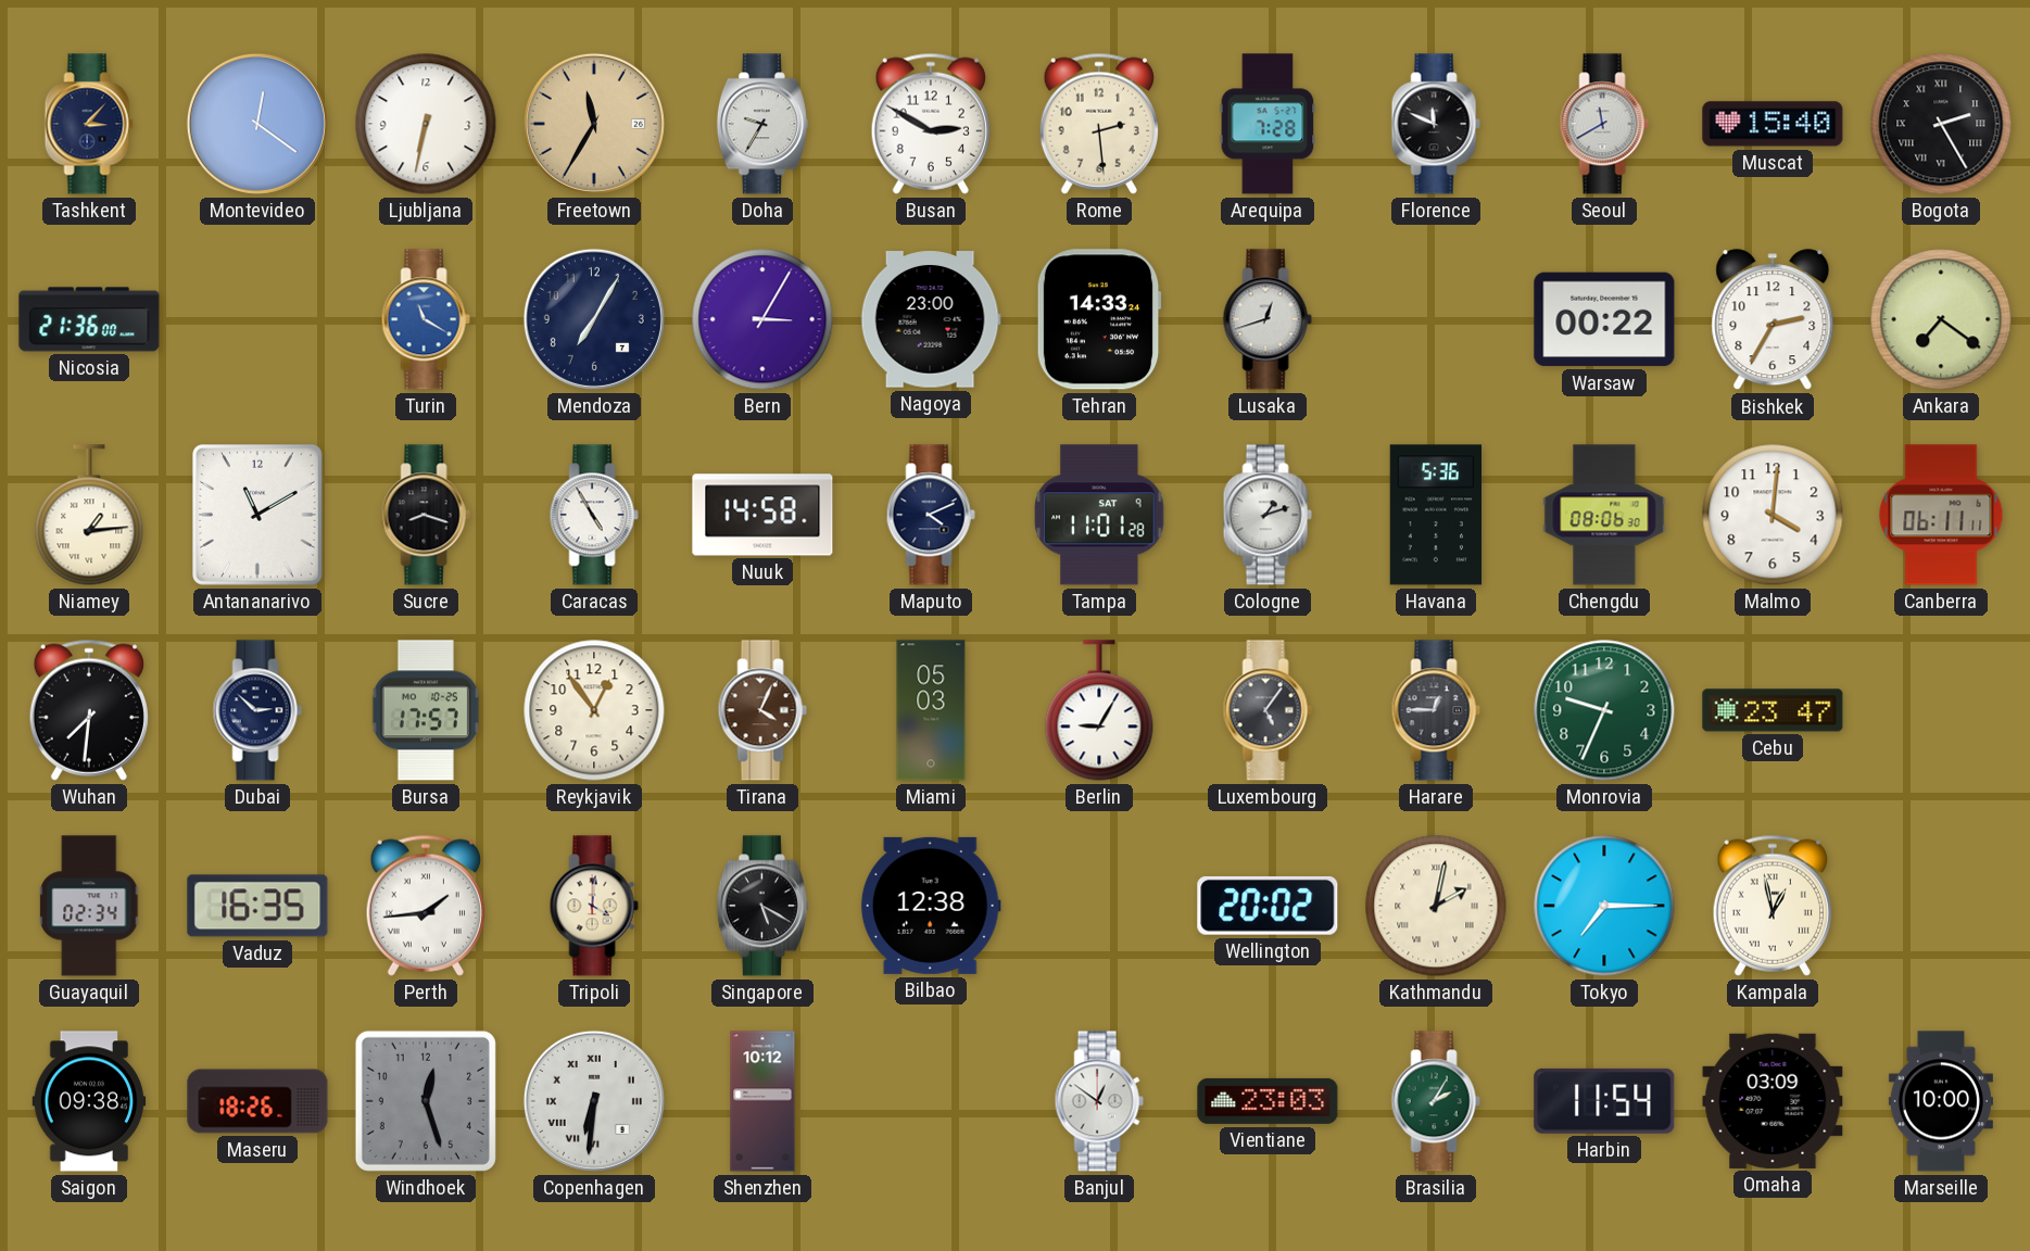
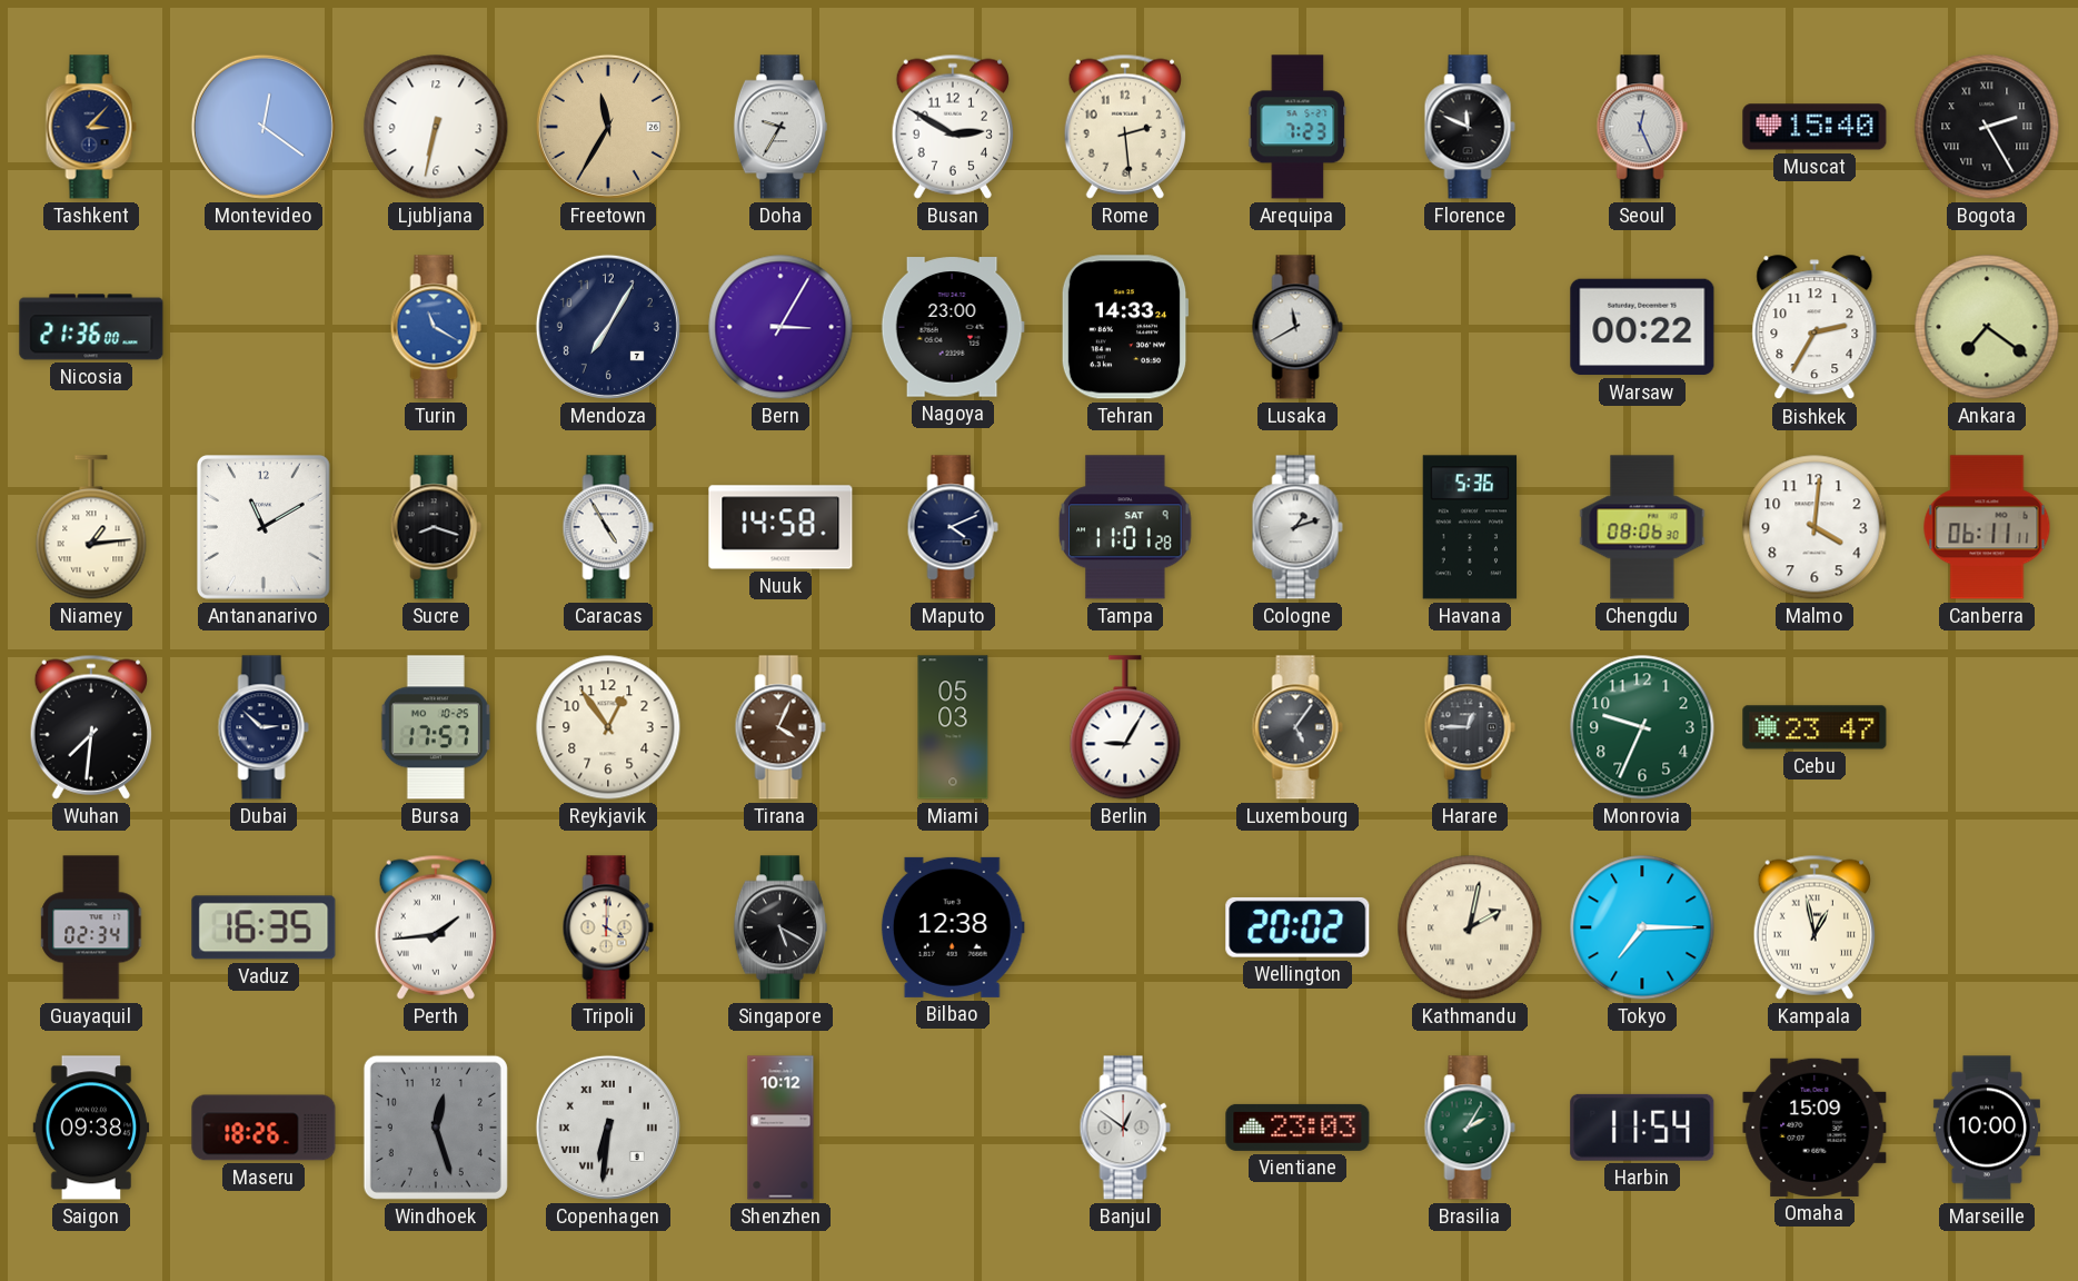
Arequipa: 7:28 -> 7:23 (1297, 127)
Seoul: 11:40 -> 12:26 (1642, 127)
Lusaka: 12:42 -> 11:40 (1297, 327)
Omaha: 03:09 -> 15:09 (1814, 1128)
